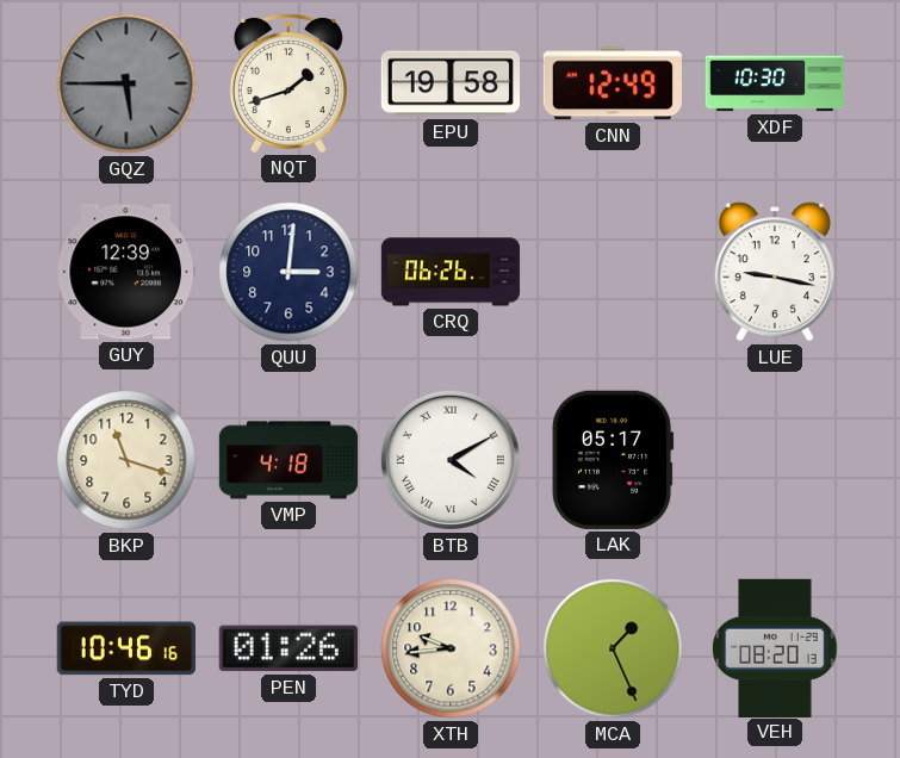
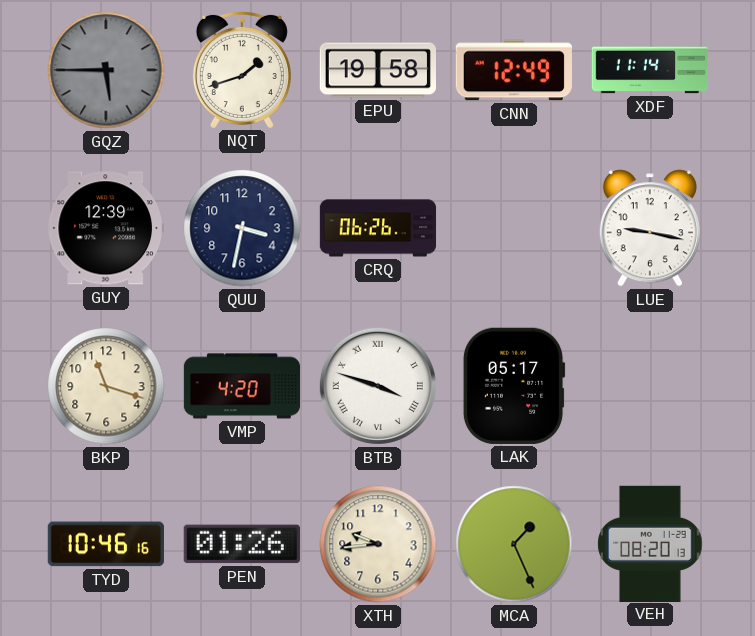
XDF: 10:30 -> 11:14 (650, 70)
QUU: 3:01 -> 3:32 (242, 228)
VMP: 4:18 -> 4:20 (242, 386)
BTB: 4:10 -> 3:48 (378, 386)
